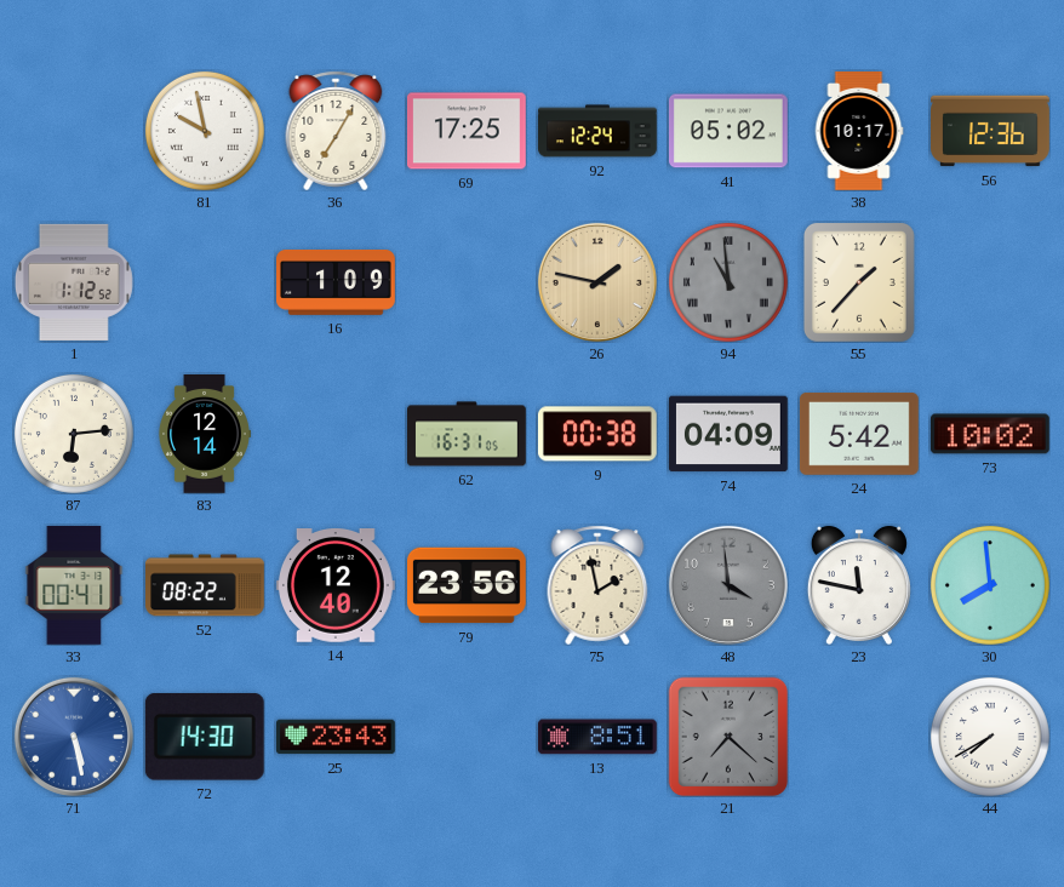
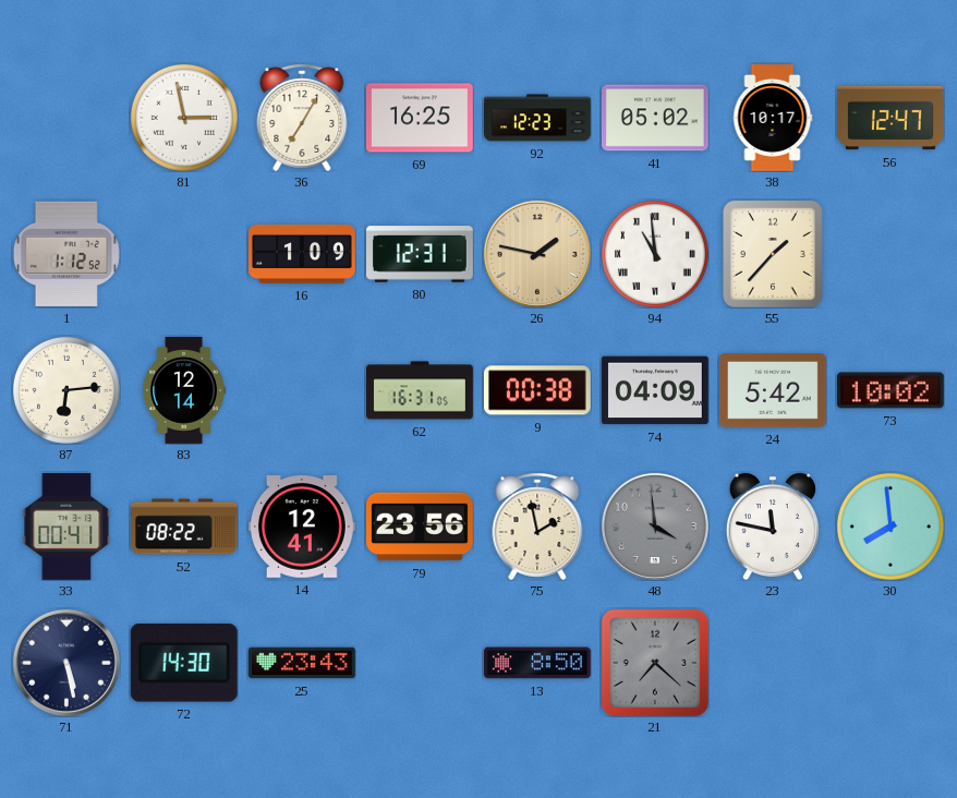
81: 9:58 -> 2:58 (184, 118)
69: 17:25 -> 16:25 (421, 118)
92: 12:24 -> 12:23 (538, 118)
56: 12:36 -> 12:47 (892, 118)
80: none -> 12:31 (421, 254)
94 dial: grey -> white (655, 254)
14: 12:40 -> 12:41 (302, 528)
71 dial: blue -> navy (66, 663)
13: 8:51 -> 8:50 (538, 663)
44: 7:40 -> none (990, 737)
